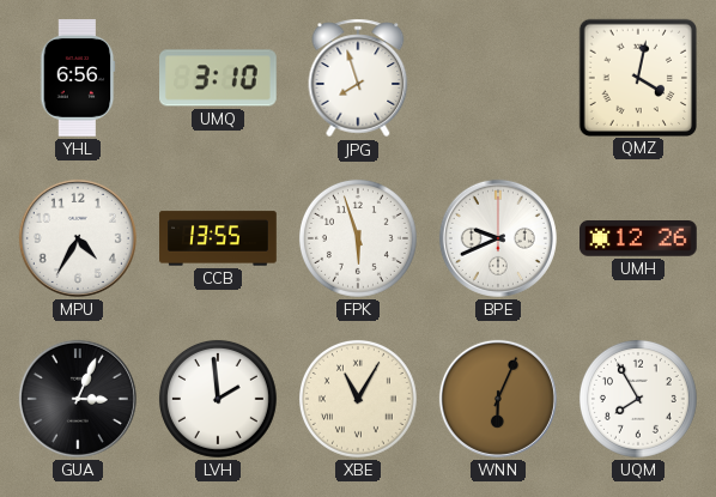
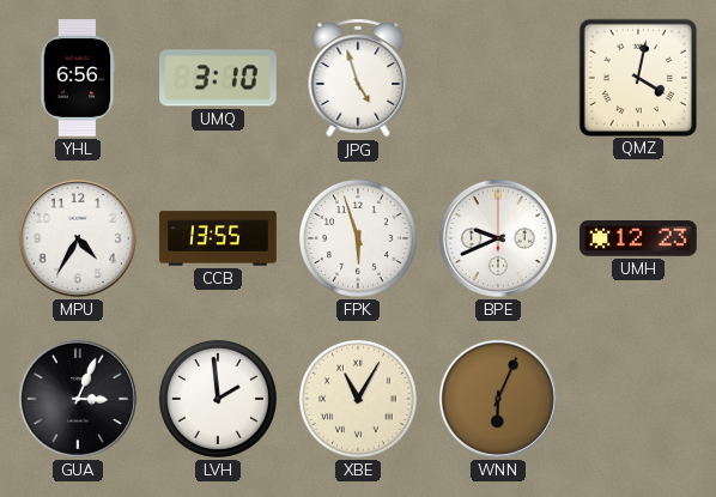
JPG: 7:57 -> 4:57 (358, 78)
UMH: 12:26 -> 12:23 (639, 240)
UQM: 7:55 -> none (638, 399)
